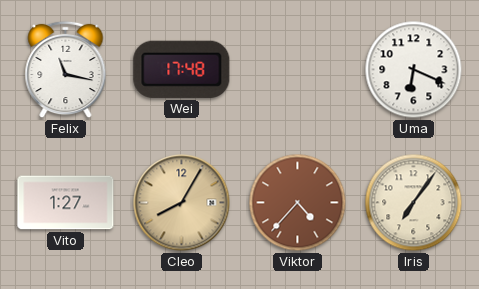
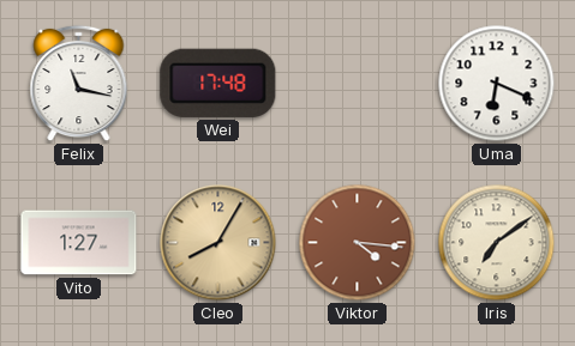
Viktor: 4:37 -> 4:16 (358, 243)
Iris: 7:06 -> 7:09 (497, 243)
